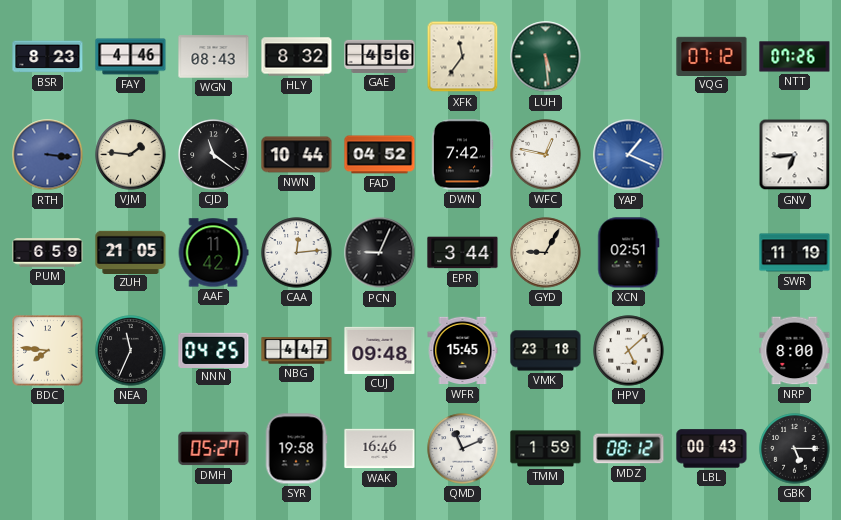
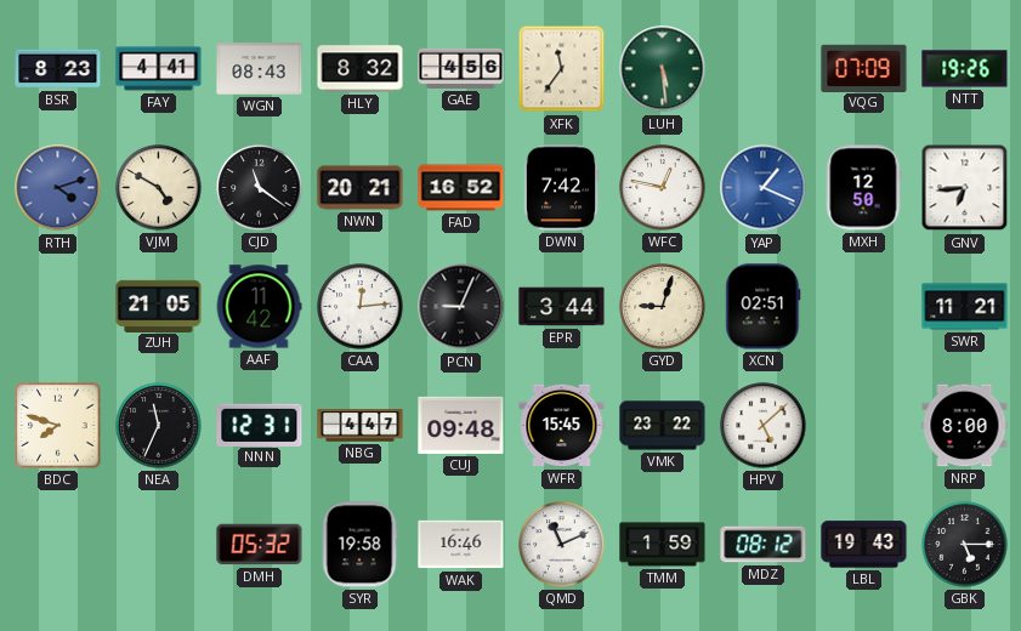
FAY: 4:46 -> 4:41 (159, 69)
VQG: 07:12 -> 07:09 (864, 68)
NTT: 07:26 -> 19:26 (965, 69)
RTH: 3:16 -> 4:12 (58, 188)
VJM: 1:46 -> 4:50 (159, 188)
NWN: 10:44 -> 20:21 (361, 188)
FAD: 04:52 -> 16:52 (461, 188)
MXH: none -> 12:50 (863, 188)
PUM: 6:59 -> none (48, 253)
GYD: 9:05 -> 9:03 (663, 307)
SWR: 11:19 -> 11:21 (965, 307)
BDC: 7:46 -> 7:48 (58, 426)
NNN: 04:25 -> 12:31 (260, 425)
VMK: 23:18 -> 23:22 (663, 426)
DMH: 05:27 -> 05:32 (260, 545)
LBL: 00:43 -> 19:43 (864, 545)
